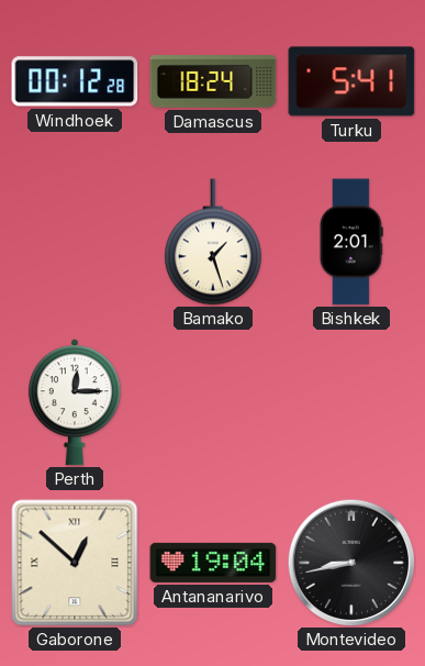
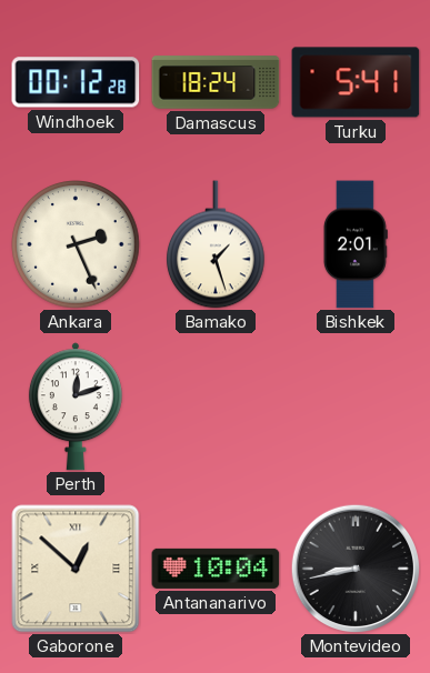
Ankara: none -> 2:26 (77, 245)
Perth: 12:15 -> 12:12 (76, 406)
Antananarivo: 19:04 -> 10:04 (216, 569)
